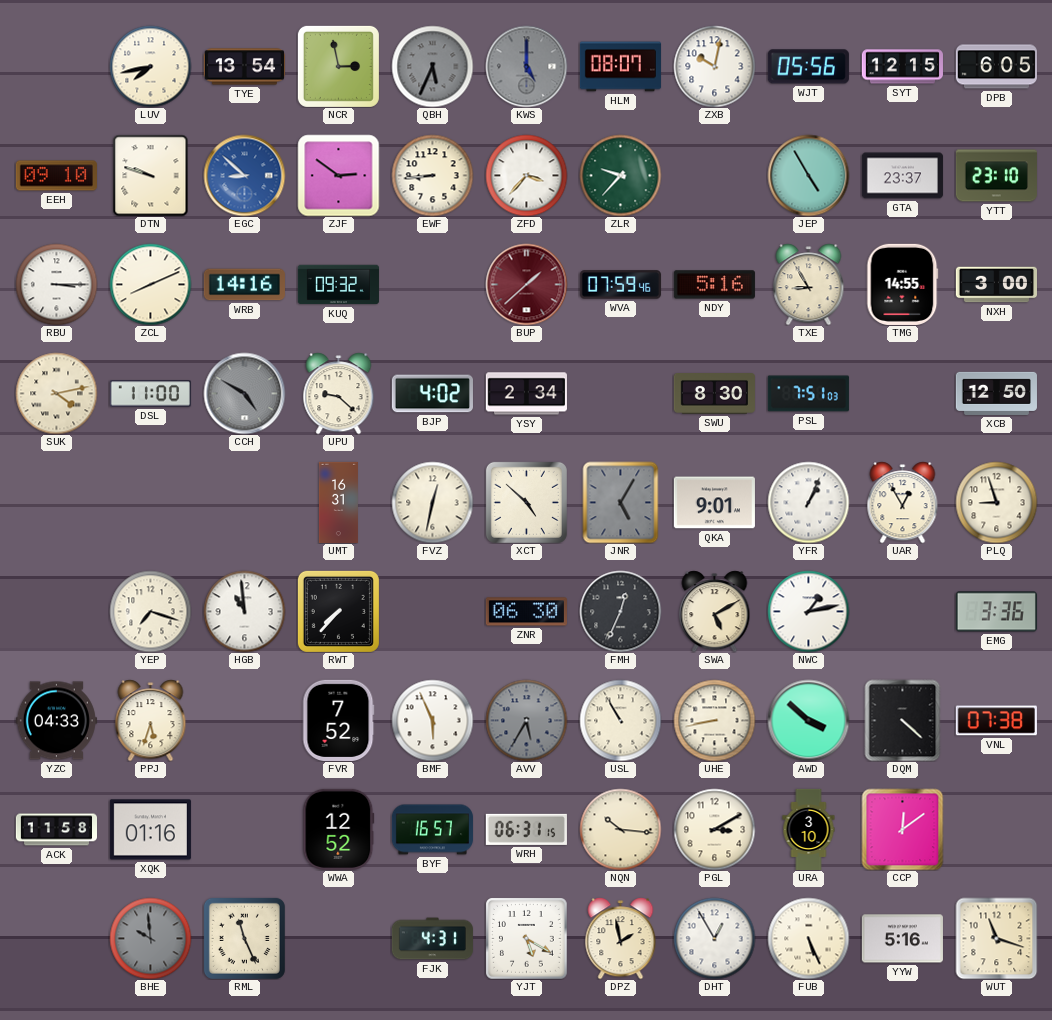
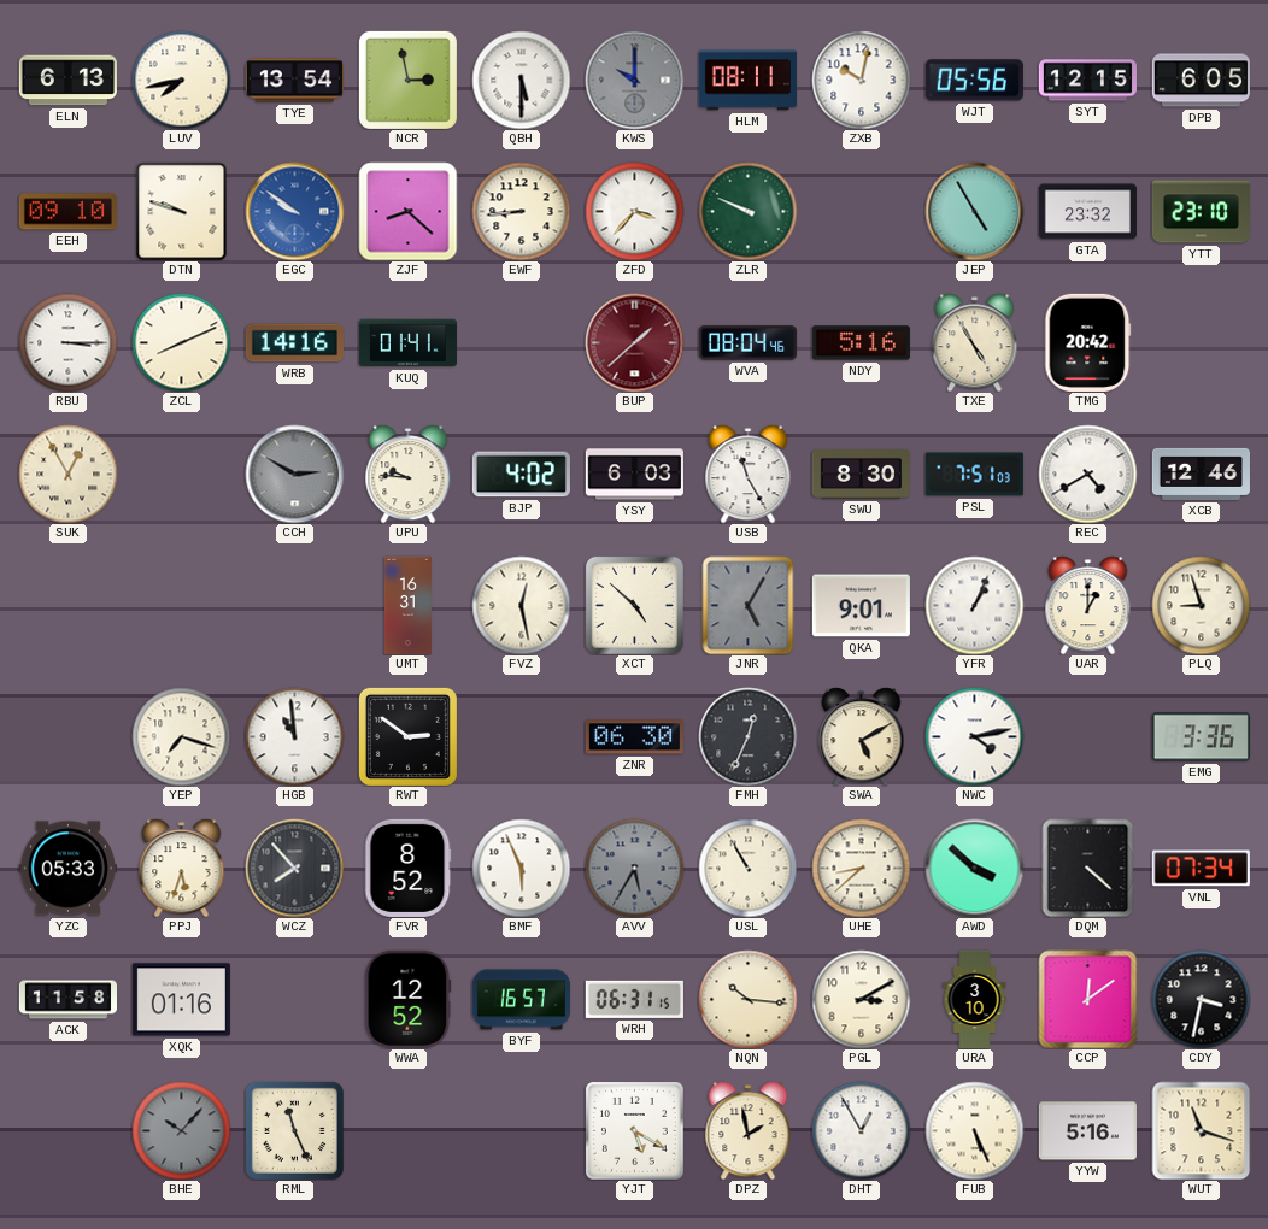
ELN: none -> 6:13 (67, 81)
QBH: 5:34 -> 5:30 (521, 80)
QBH dial: grey -> white (521, 80)
KWS: 5:00 -> 10:00 (634, 80)
HLM: 08:07 -> 08:11 (747, 81)
EGC: 8:52 -> 9:51 (294, 211)
ZJF: 2:51 -> 8:22 (407, 211)
ZLR: 9:37 -> 9:49 (747, 211)
GTA: 23:37 -> 23:32 (1087, 212)
KUQ: 09:32 -> 01:41 (407, 343)
WVA: 07:59 -> 08:04 (747, 343)
TXE: 8:55 -> 4:55 (975, 342)
TMG: 14:55 -> 20:42 (1088, 342)
NXH: 3:00 -> none (996, 285)
SUK: 4:13 -> 12:55 (67, 474)
DSL: 11:00 -> none (150, 394)
CCH: 4:50 -> 2:50 (294, 474)
UPU: 9:22 -> 9:46 (409, 474)
YSY: 2:34 -> 6:03 (634, 475)
USB: none -> 11:25 (749, 474)
REC: none -> 4:40 (1087, 474)
XCB: 12:50 -> 12:46 (1201, 474)
FVZ: 12:32 -> 12:28 (521, 605)
UAR: 12:55 -> 1:00 (1088, 605)
RWT: 7:37 -> 2:51 (407, 736)
NWC: 1:13 -> 4:13 (974, 736)
YZC: 04:33 -> 05:33 (67, 869)
WCZ: none -> 7:53 (294, 868)
FVR: 7:52 -> 8:52 (407, 868)
UHE: 8:43 -> 8:38 (861, 868)
VNL: 07:38 -> 07:34 (1201, 869)
CDY: none -> 3:32 (1201, 999)
BHE: 9:59 -> 10:07 (181, 1130)
FJK: 4:31 -> none (432, 939)
